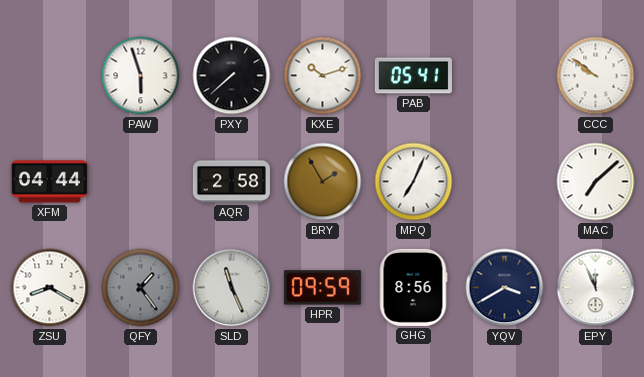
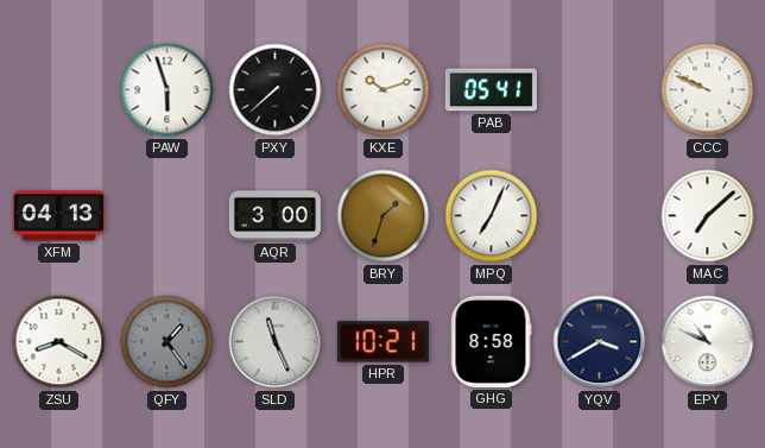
CCC: 9:51 -> 9:49 (708, 90)
XFM: 04:44 -> 04:13 (58, 216)
AQR: 2:58 -> 3:00 (274, 216)
BRY: 1:55 -> 1:33 (384, 216)
HPR: 09:59 -> 10:21 (383, 342)
GHG: 8:56 -> 8:58 (491, 341)
EPY: 11:56 -> 10:49 (708, 342)
